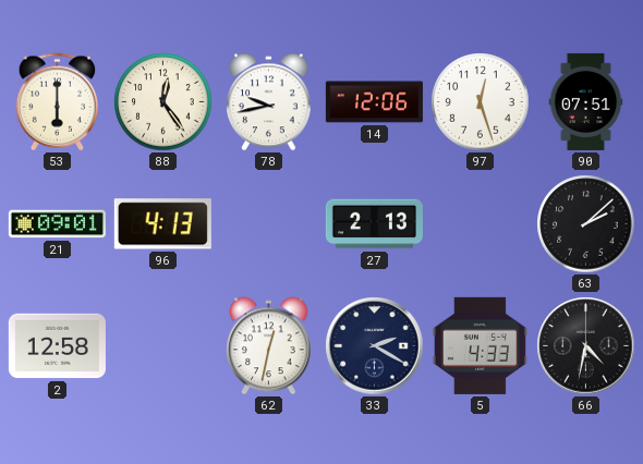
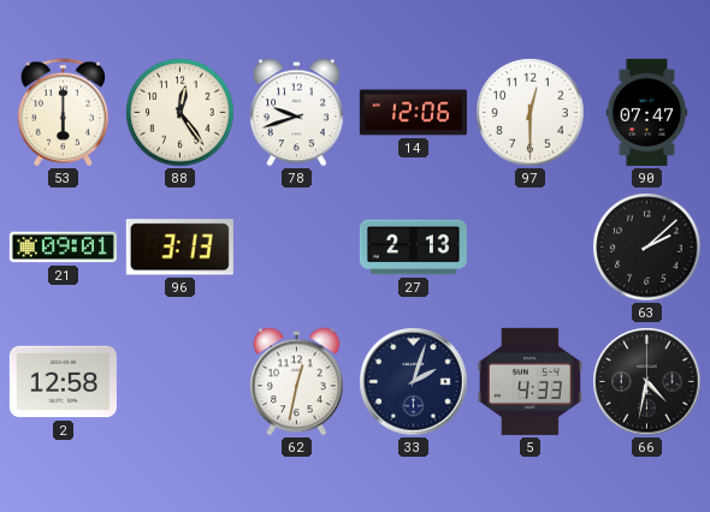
78: 9:43 -> 9:42 (297, 113)
97: 12:27 -> 12:30 (531, 113)
90: 07:51 -> 07:47 (647, 112)
96: 4:13 -> 3:13 (179, 248)
33: 2:20 -> 2:03 (414, 382)
